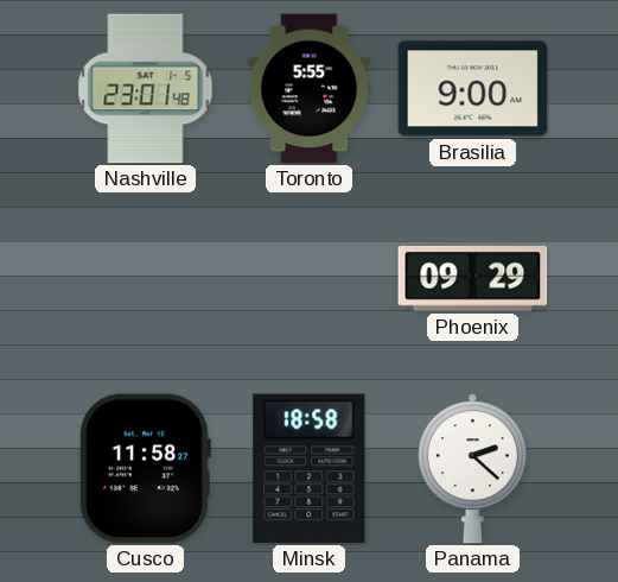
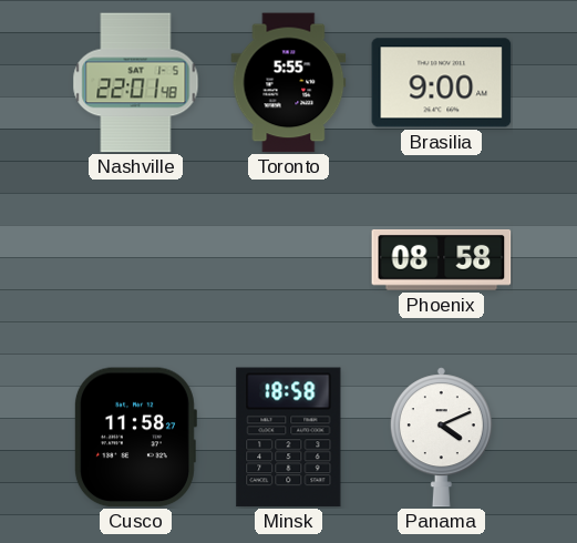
Nashville: 23:01 -> 22:01 (136, 83)
Phoenix: 09:29 -> 08:58 (442, 260)
Panama: 2:22 -> 4:11 (441, 438)
